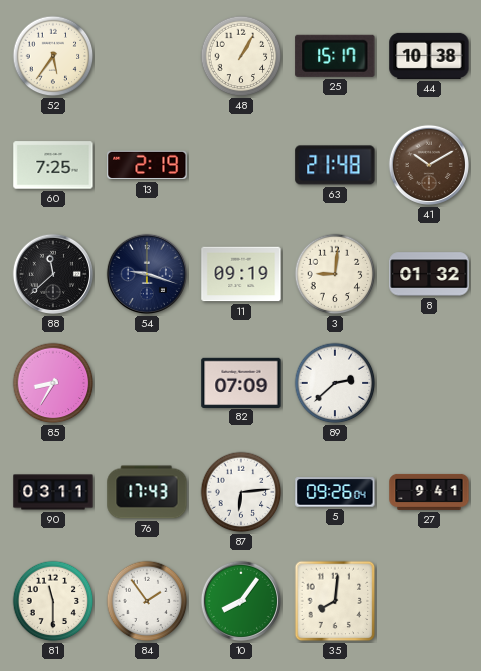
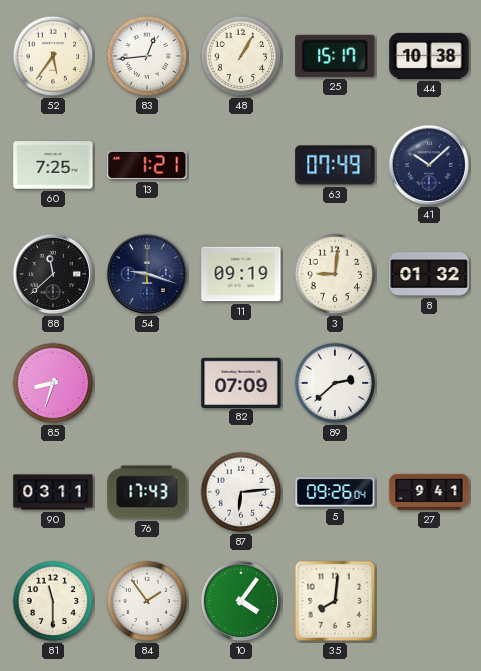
83: none -> 12:44 (147, 56)
13: 2:19 -> 1:21 (147, 165)
63: 21:48 -> 07:49 (335, 165)
41: 10:10 -> 10:08 (429, 165)
41 dial: brown -> navy (429, 165)
85: 8:35 -> 8:33 (53, 383)
10: 8:06 -> 4:06 (241, 601)
